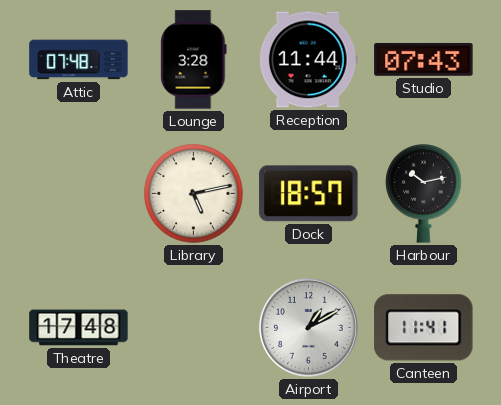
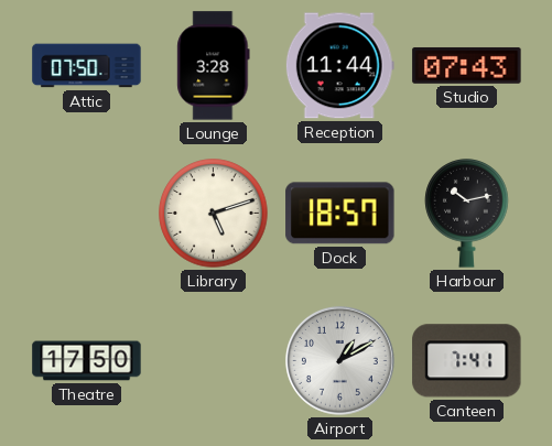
Attic: 07:48 -> 07:50 (87, 66)
Library: 5:13 -> 5:12 (214, 214)
Theatre: 17:48 -> 17:50 (87, 361)
Canteen: 11:41 -> 7:41 (467, 361)
